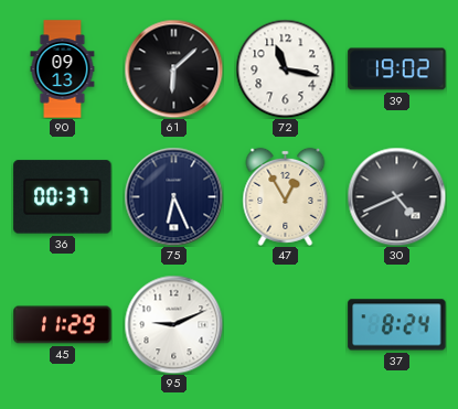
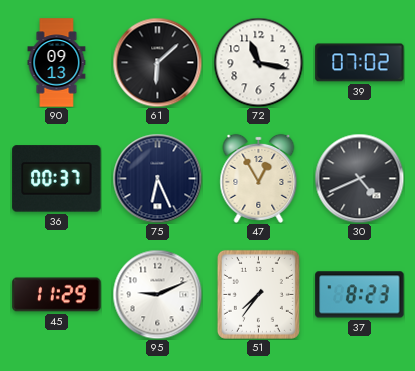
39: 19:02 -> 07:02 (360, 63)
51: none -> 7:36 (258, 294)
37: 8:24 -> 8:23 (360, 295)
